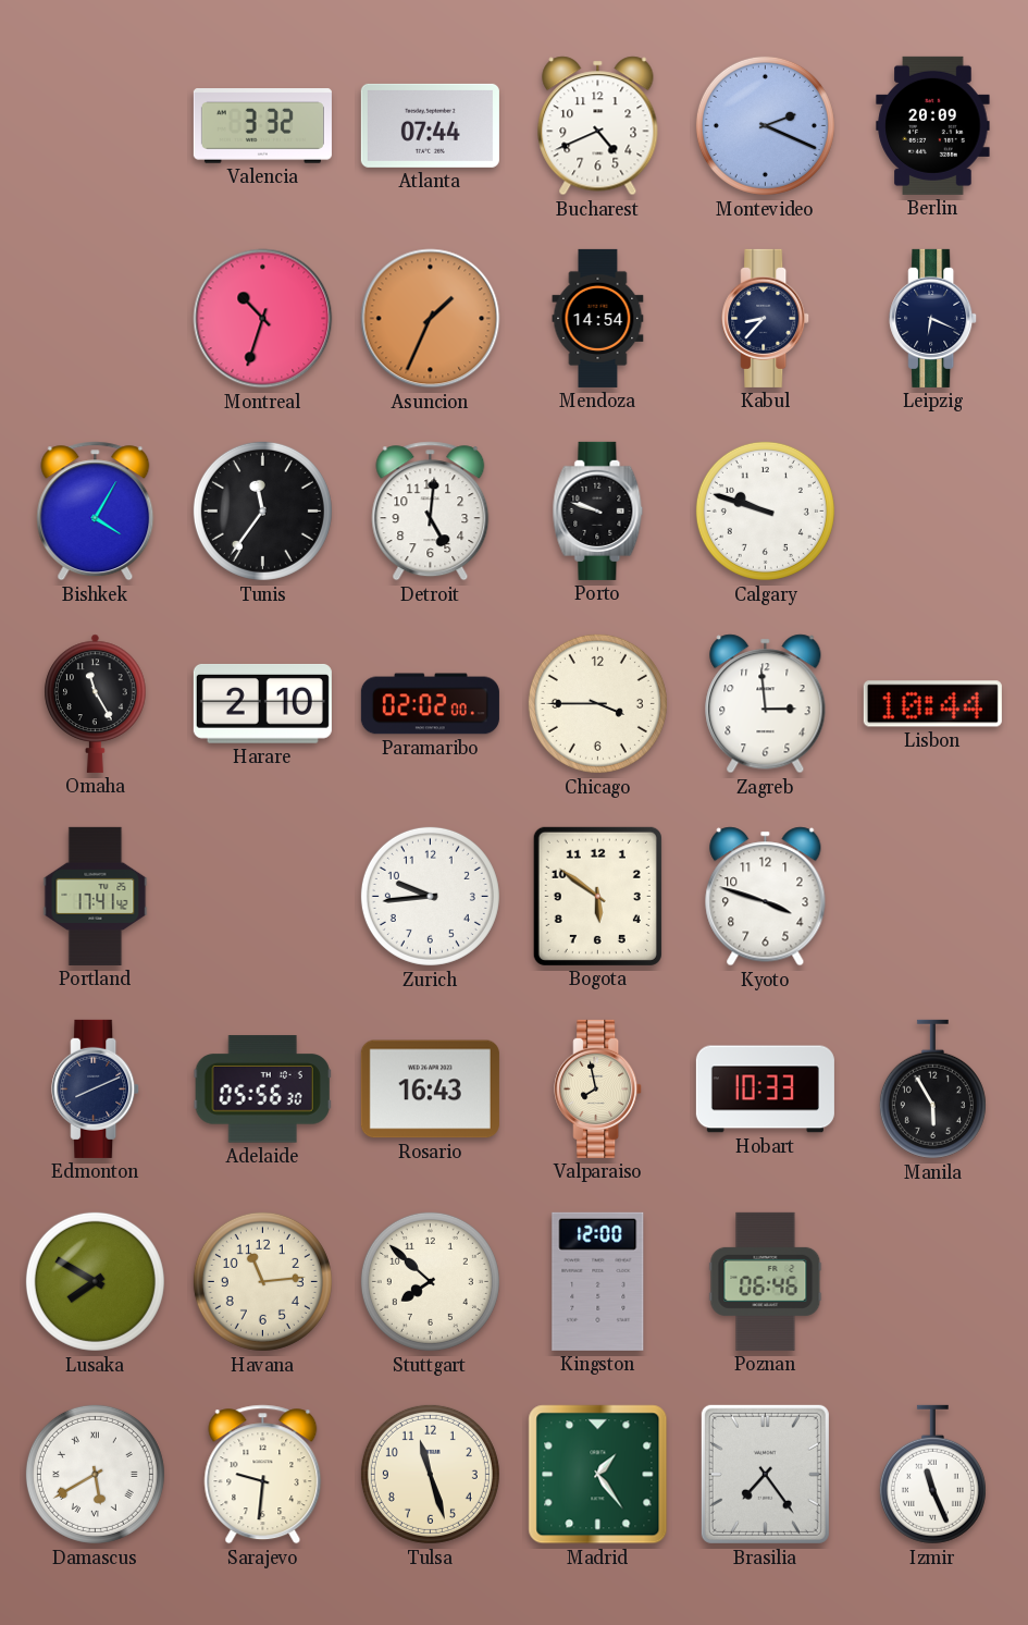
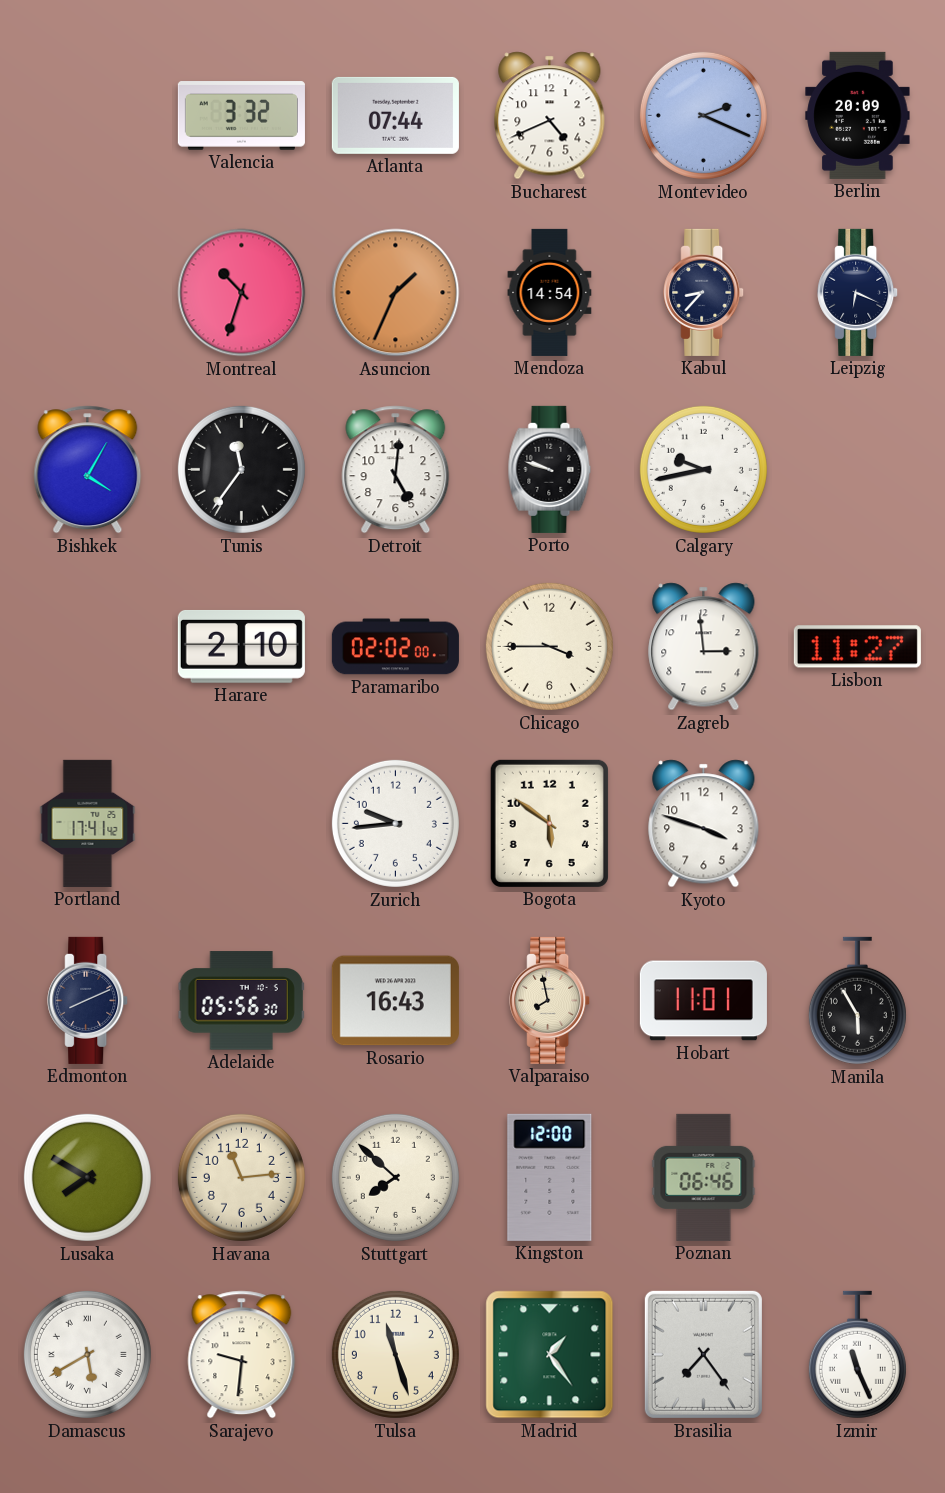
Calgary: 9:48 -> 9:43 (703, 469)
Omaha: 11:25 -> none (96, 703)
Lisbon: 10:44 -> 11:27 (857, 647)
Hobart: 10:33 -> 11:01 (703, 1001)
